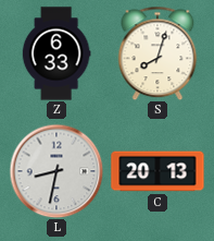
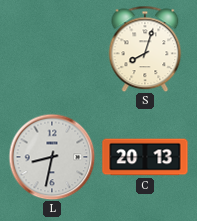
Z: 6:33 -> none (56, 53)
